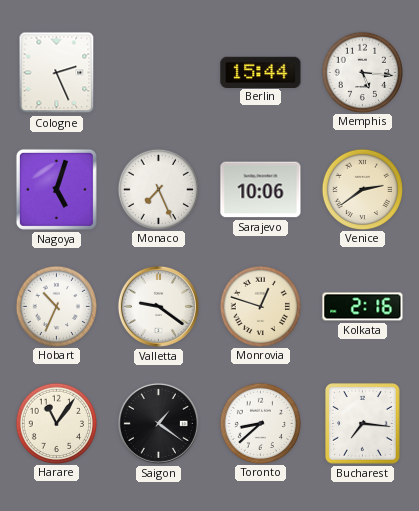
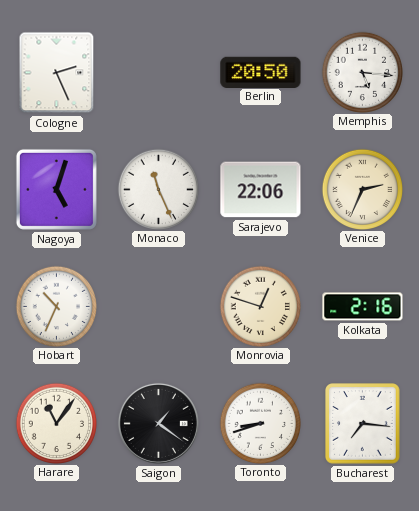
Berlin: 15:44 -> 20:50 (261, 72)
Monaco: 7:26 -> 11:26 (158, 189)
Sarajevo: 10:06 -> 22:06 (261, 190)
Venice: 2:39 -> 2:34 (362, 189)
Valletta: 9:21 -> none (158, 306)
Toronto: 8:38 -> 8:42 (260, 423)
